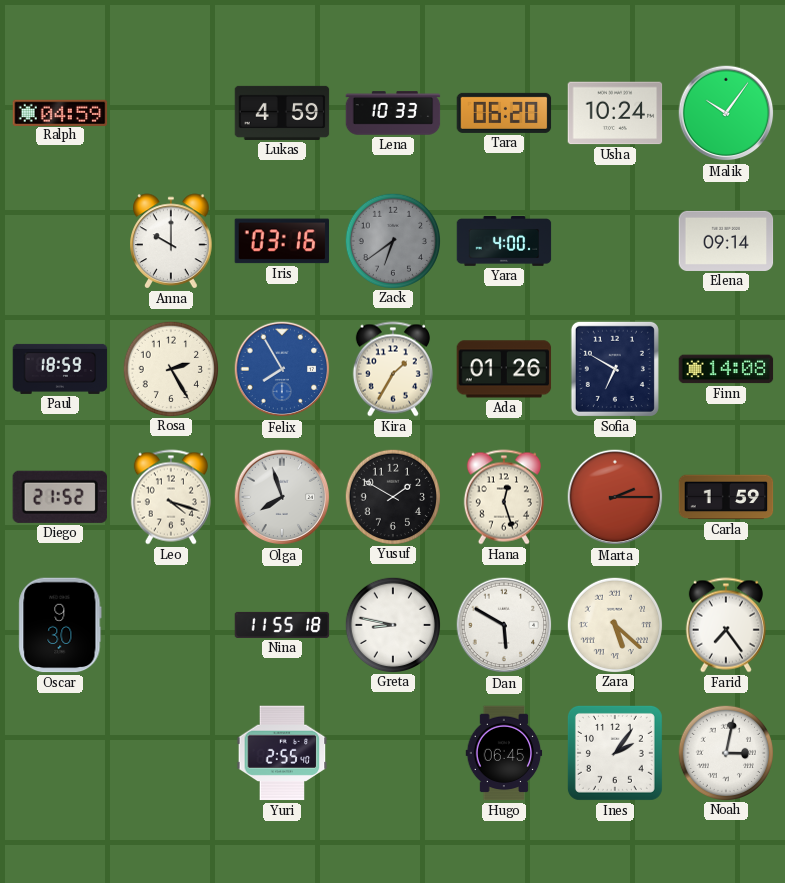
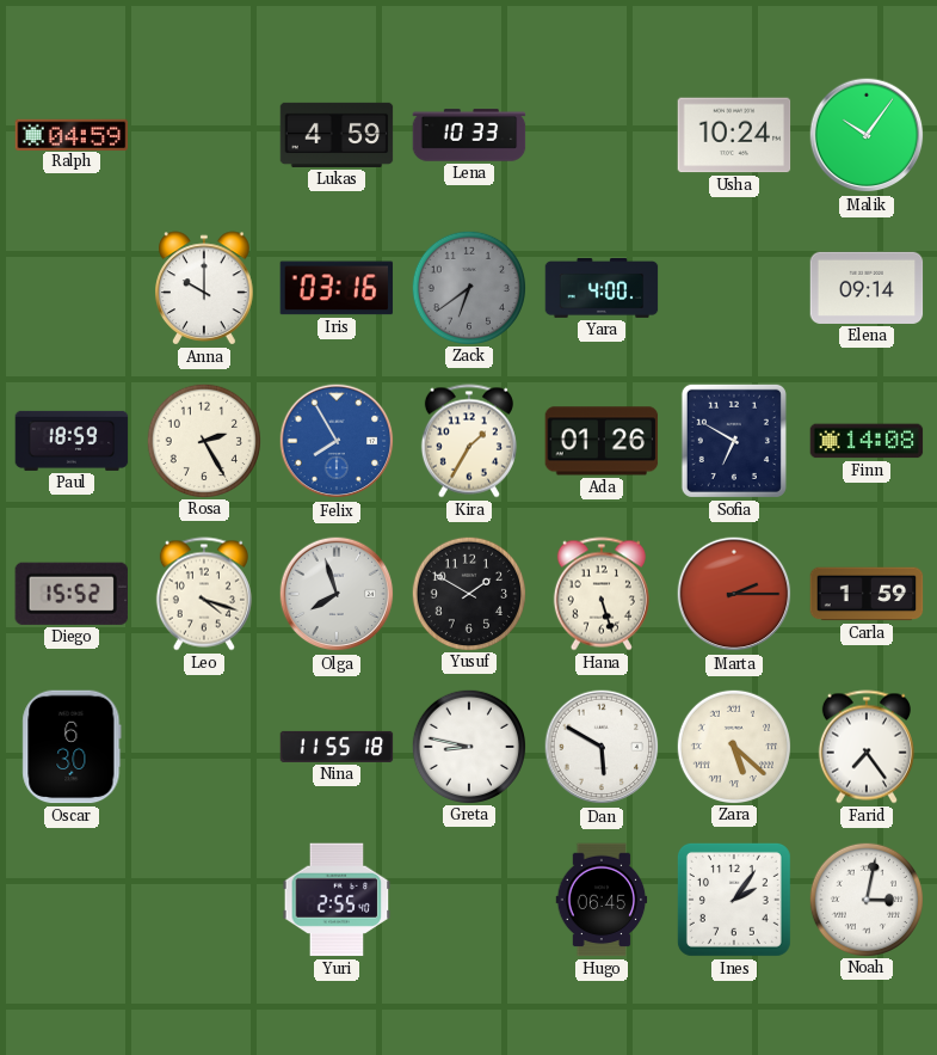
Tara: 06:20 -> none (504, 113)
Diego: 21:52 -> 15:52 (72, 594)
Hana: 12:27 -> 5:27 (602, 594)
Oscar: 9:30 -> 6:30 (72, 747)
